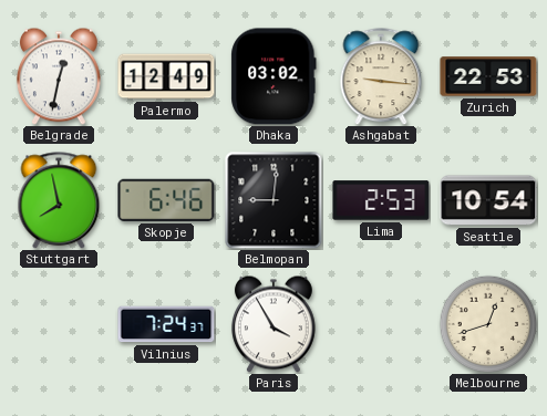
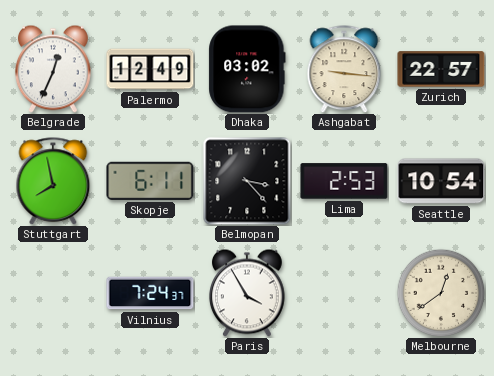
Belgrade: 12:32 -> 12:34 (53, 69)
Zurich: 22:53 -> 22:57 (441, 69)
Skopje: 6:46 -> 6:11 (150, 181)
Belmopan: 9:01 -> 3:23 (247, 181)
Melbourne: 12:42 -> 12:39 (441, 293)
